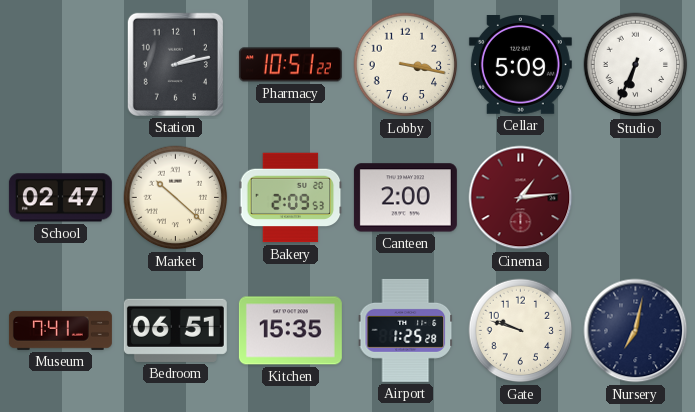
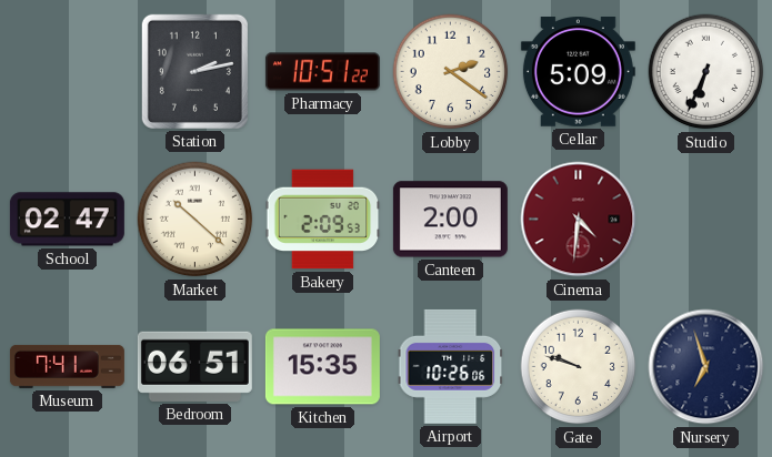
Lobby: 3:17 -> 2:21 (451, 72)
Cinema: 1:14 -> 4:31 (579, 220)
Airport: 1:25 -> 10:26 (451, 366)
Nursery: 7:02 -> 6:57 (706, 367)
